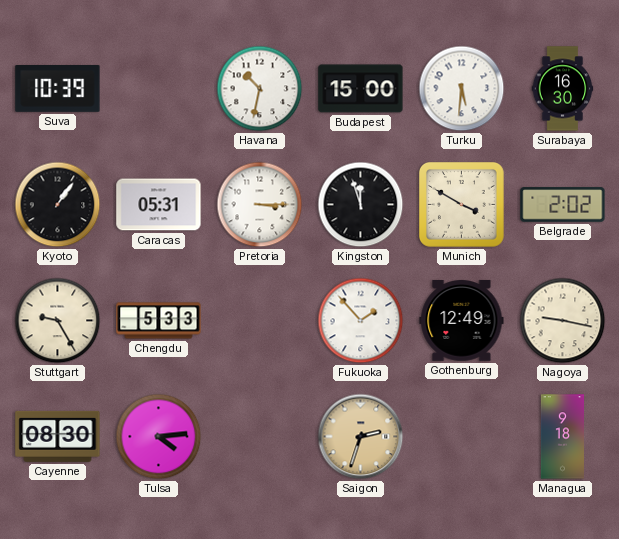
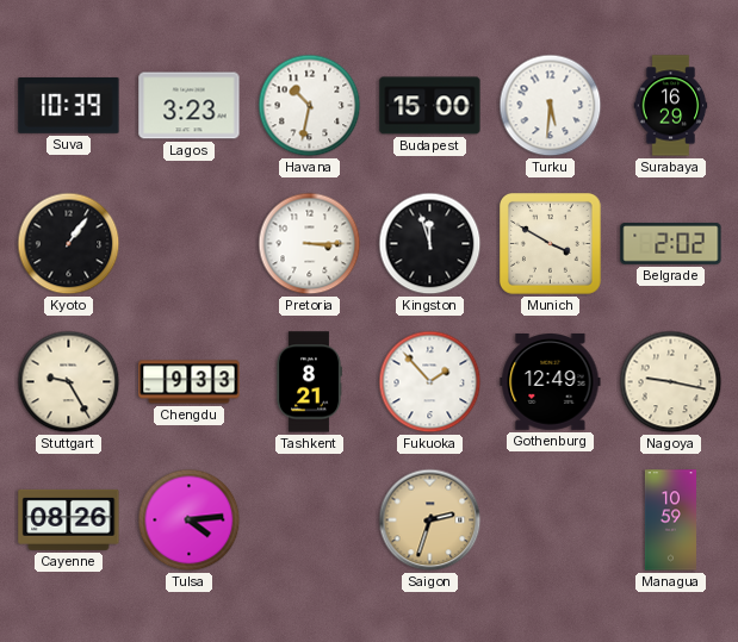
Lagos: none -> 3:23 (190, 106)
Surabaya: 16:30 -> 16:29 (671, 106)
Caracas: 05:31 -> none (159, 205)
Chengdu: 5:33 -> 9:33 (190, 382)
Tashkent: none -> 8:21 (310, 382)
Cayenne: 08:30 -> 08:26 (69, 519)
Managua: 9:18 -> 10:59 (670, 521)
